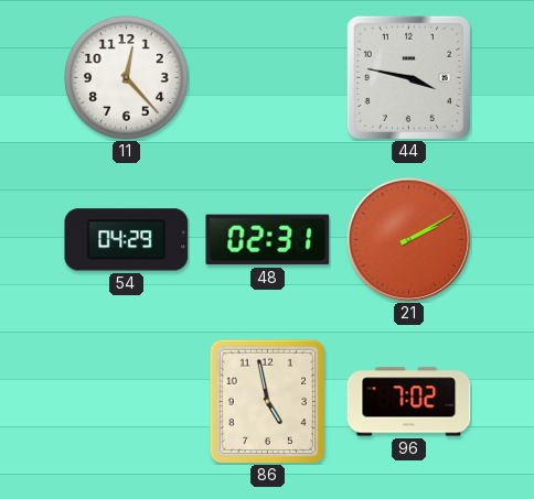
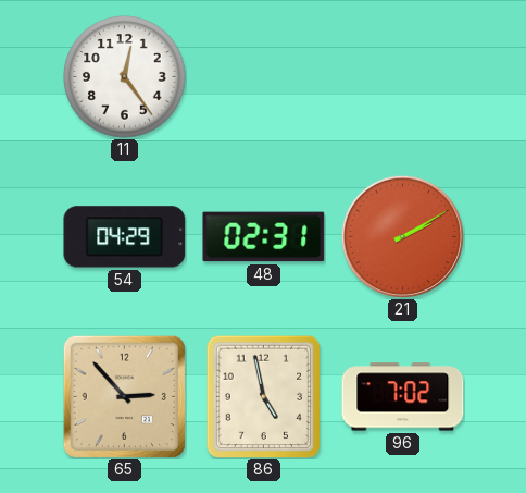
11: 12:23 -> 12:24 (125, 77)
44: 3:47 -> none (408, 77)
65: none -> 2:53 (124, 396)
